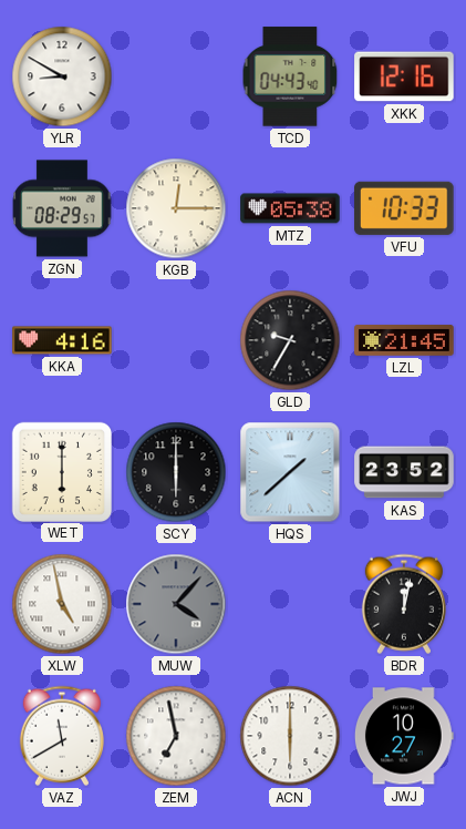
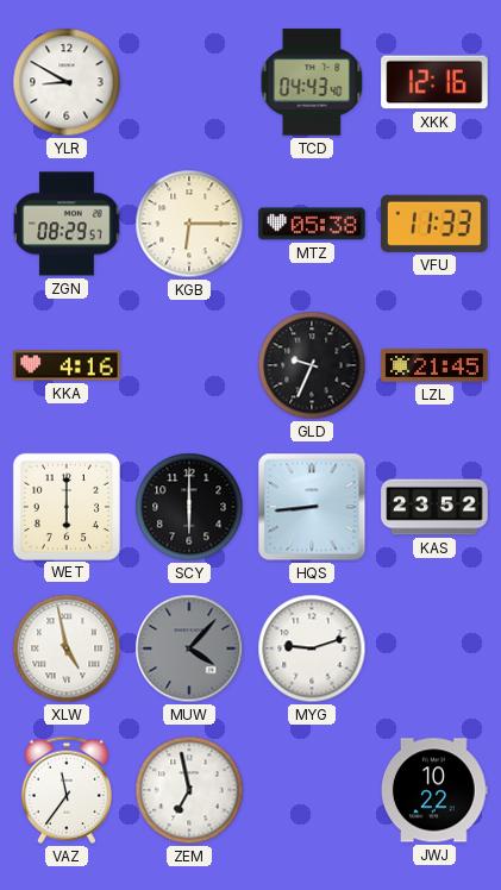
KGB: 12:15 -> 6:15 (189, 224)
VFU: 10:33 -> 11:33 (434, 224)
GLD: 9:35 -> 9:34 (312, 365)
HQS: 1:38 -> 8:44 (312, 507)
MYG: none -> 9:12 (312, 648)
BDR: 12:02 -> none (404, 604)
VAZ: 11:40 -> 11:36 (67, 790)
ACN: 6:00 -> none (290, 736)
JWJ: 10:27 -> 10:22 (434, 790)
